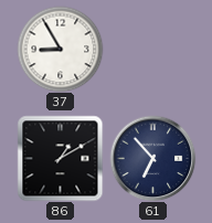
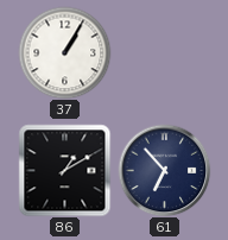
37: 8:55 -> 1:05 (64, 52)
